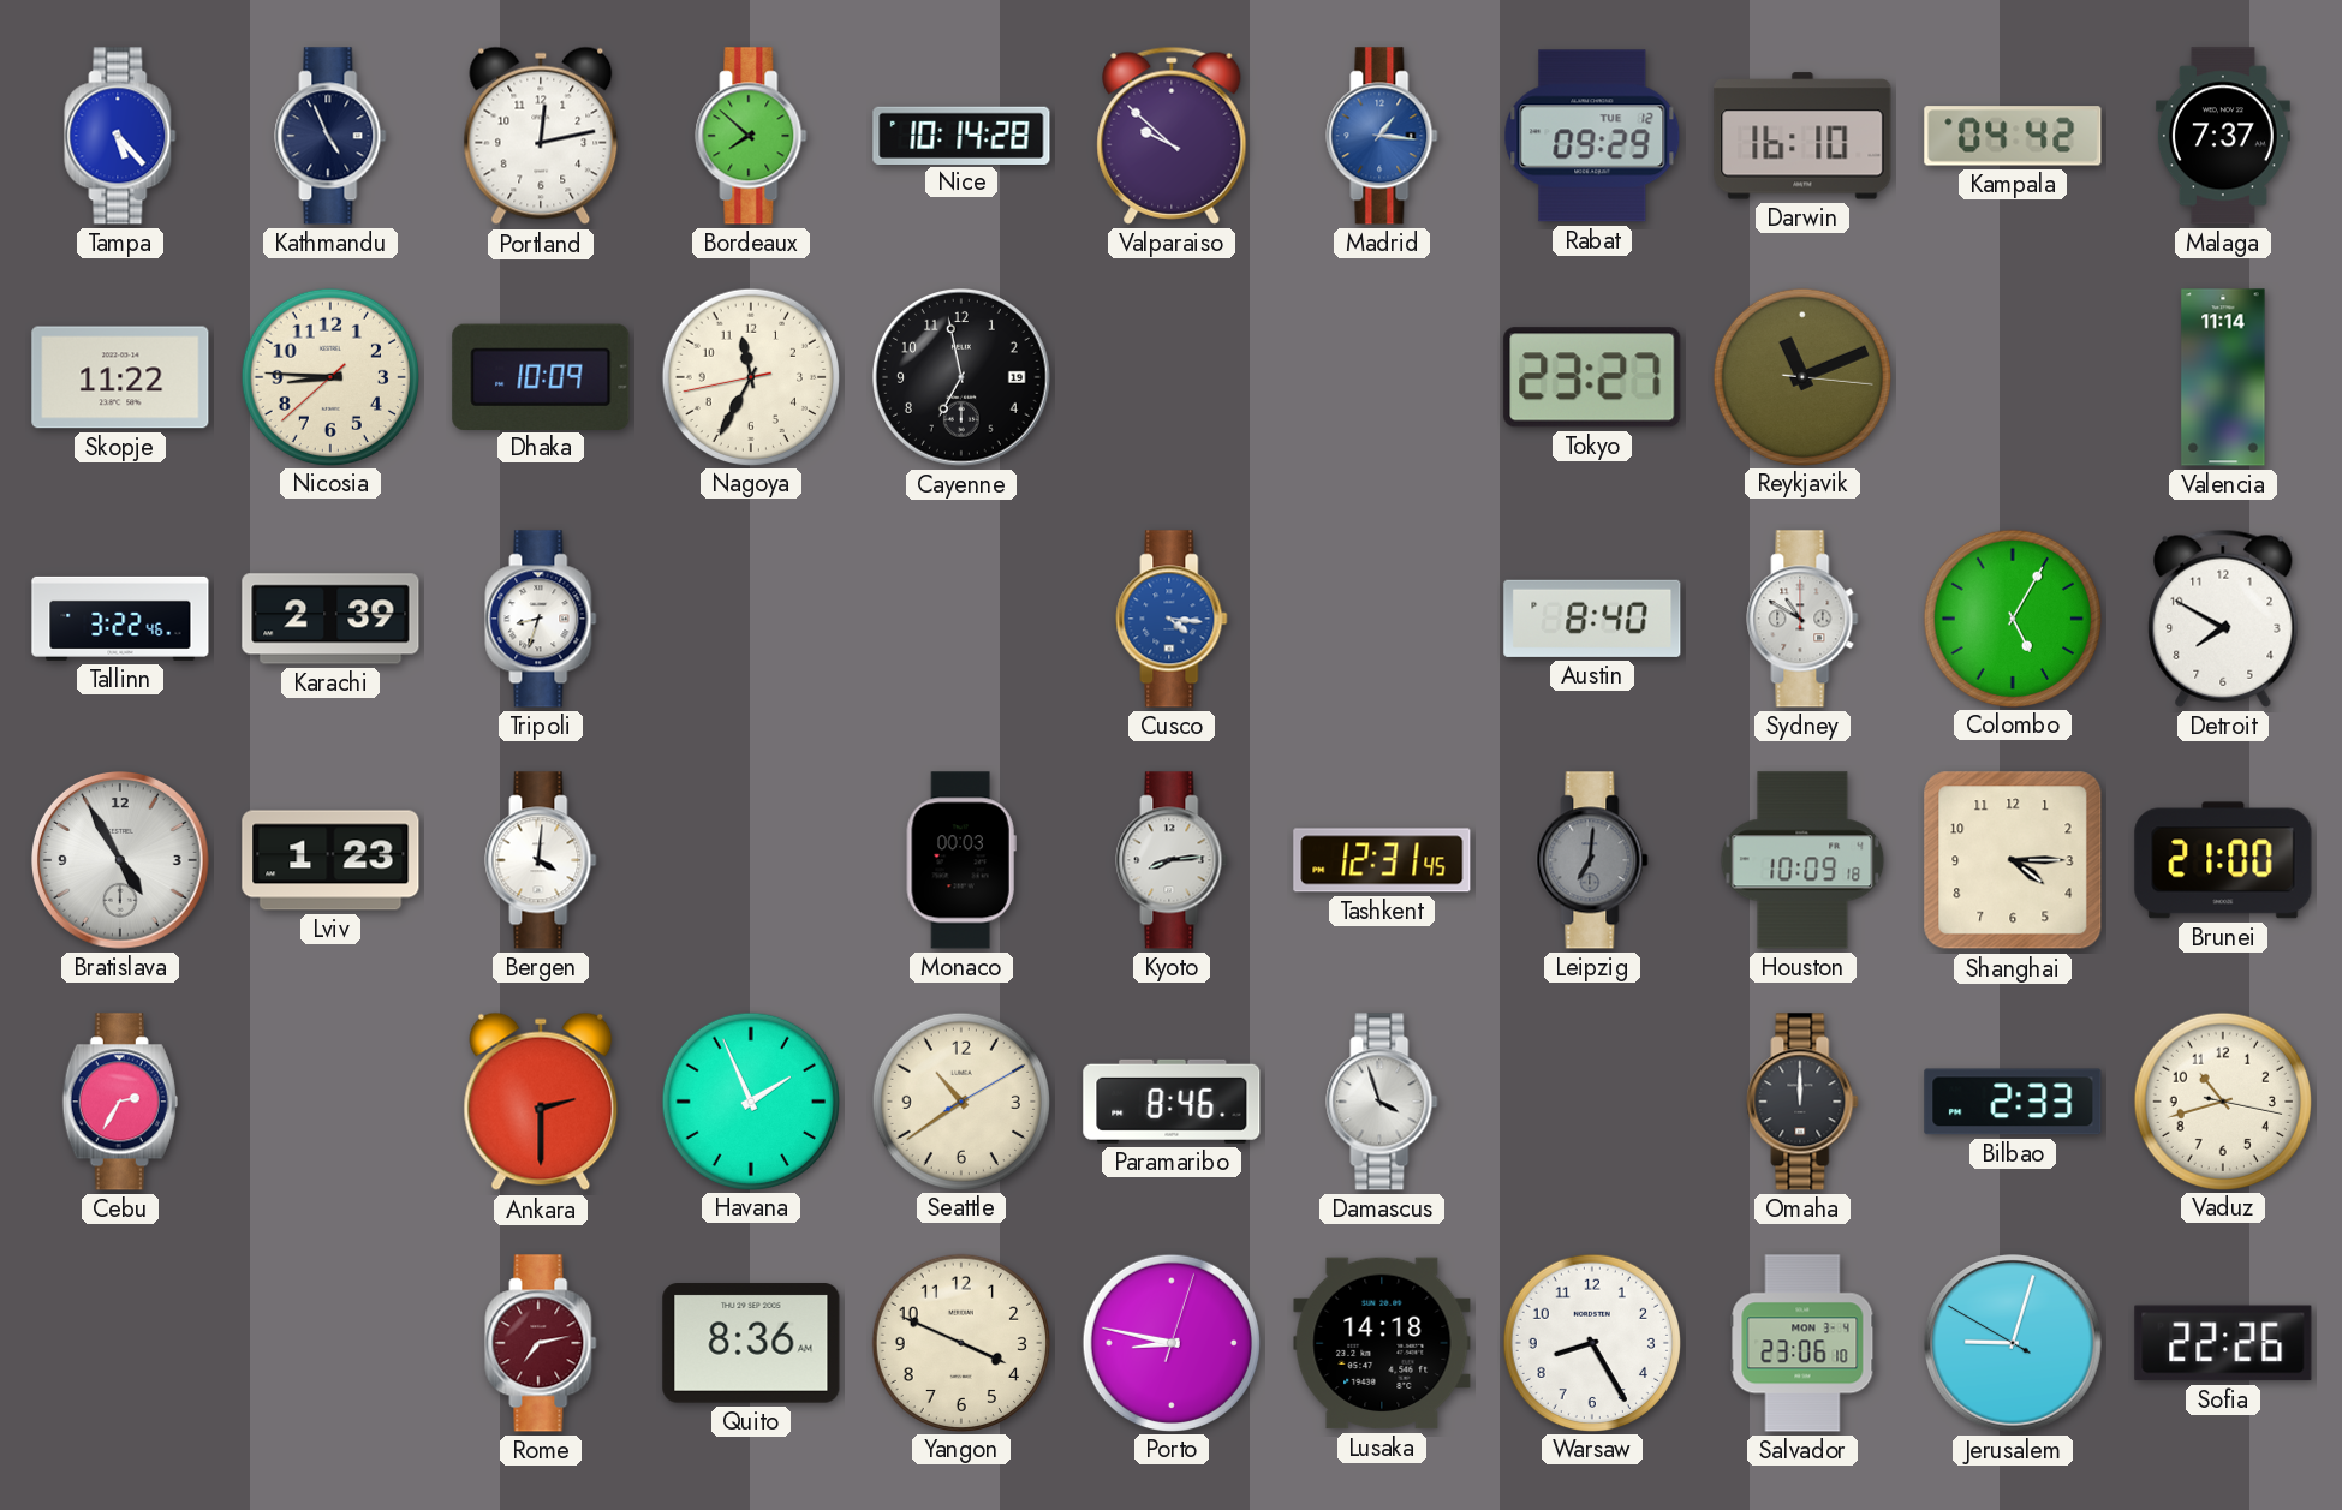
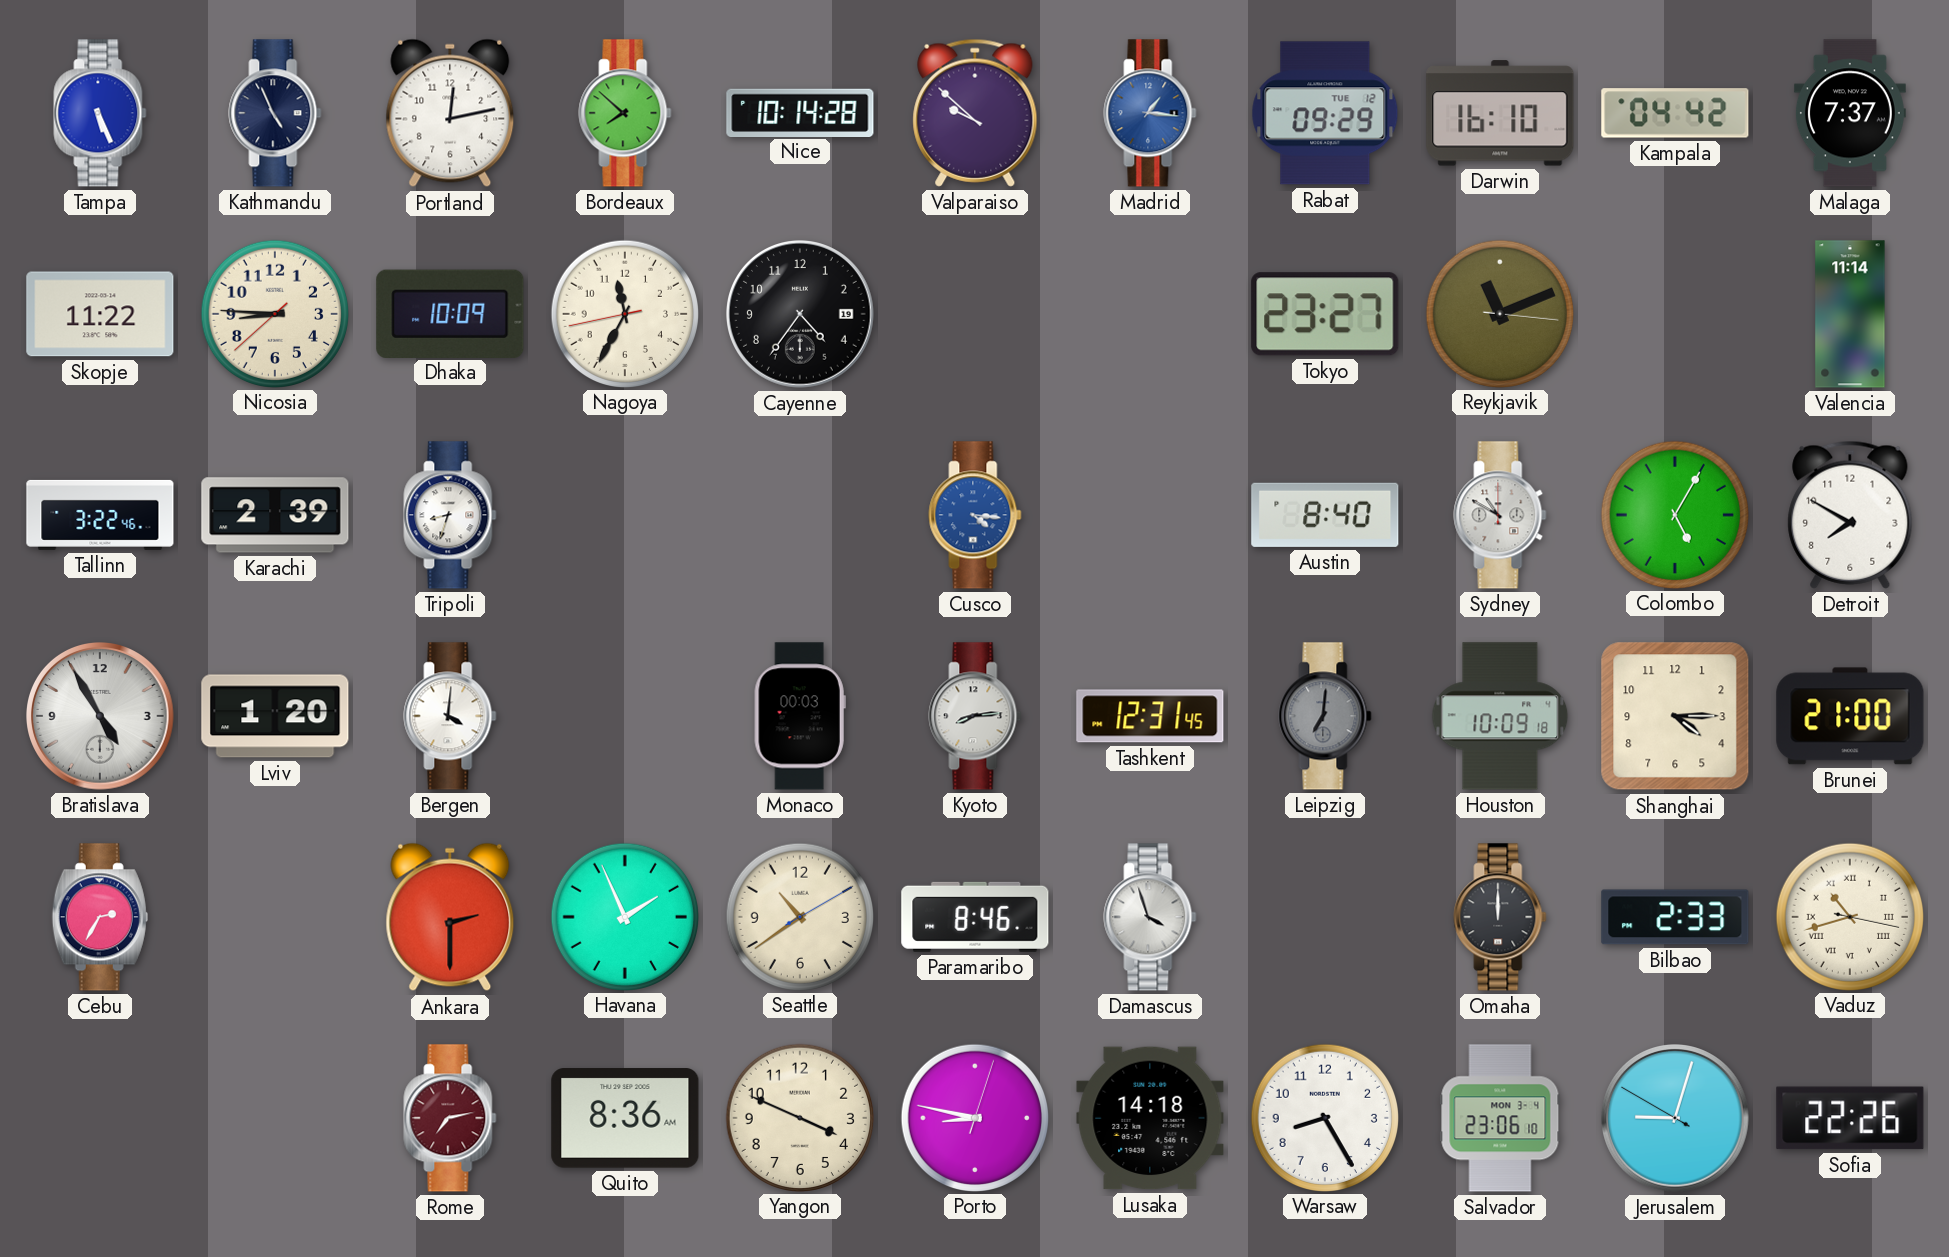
Tampa: 5:23 -> 5:26 (100, 113)
Cayenne: 6:58 -> 4:36 (801, 315)
Lviv: 1:23 -> 1:20 (275, 716)
Vaduz numerals: Arabic -> Roman (1849, 916)
